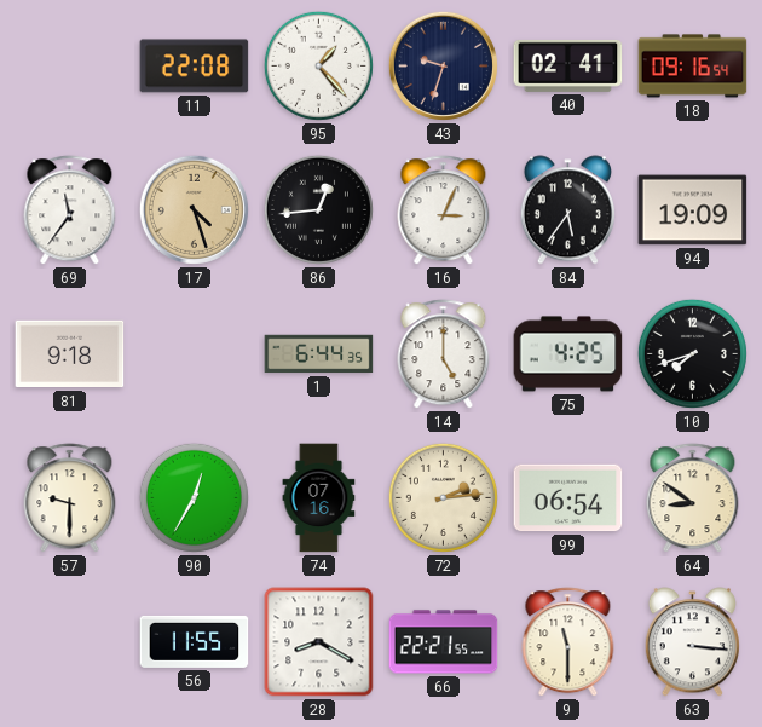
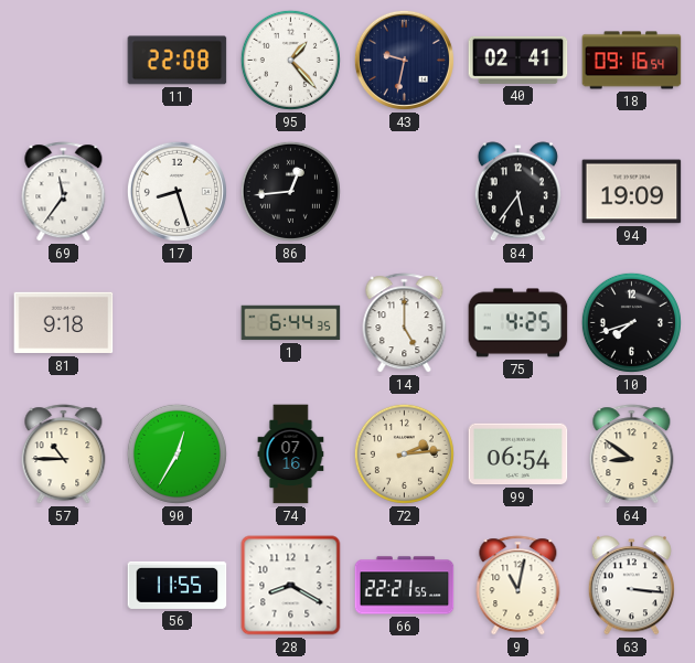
43: 9:33 -> 9:32 (404, 60)
17: 4:27 -> 8:27 (177, 191)
17 dial: champagne -> white (177, 191)
16: 3:04 -> none (444, 210)
57: 9:30 -> 10:45 (64, 455)
9: 11:30 -> 11:02 (518, 586)
